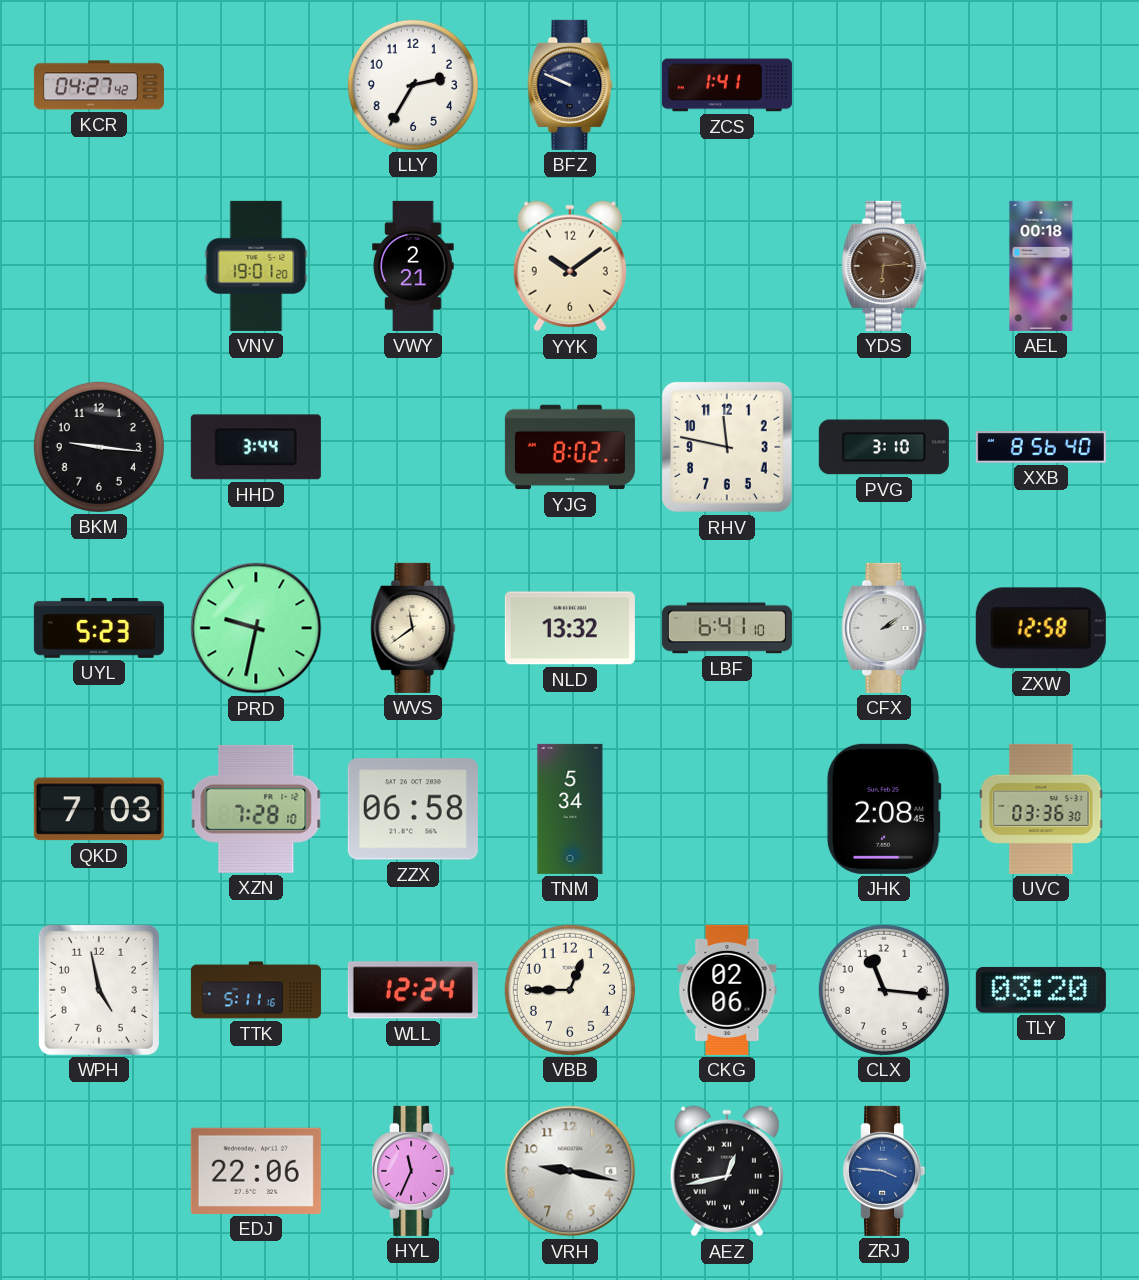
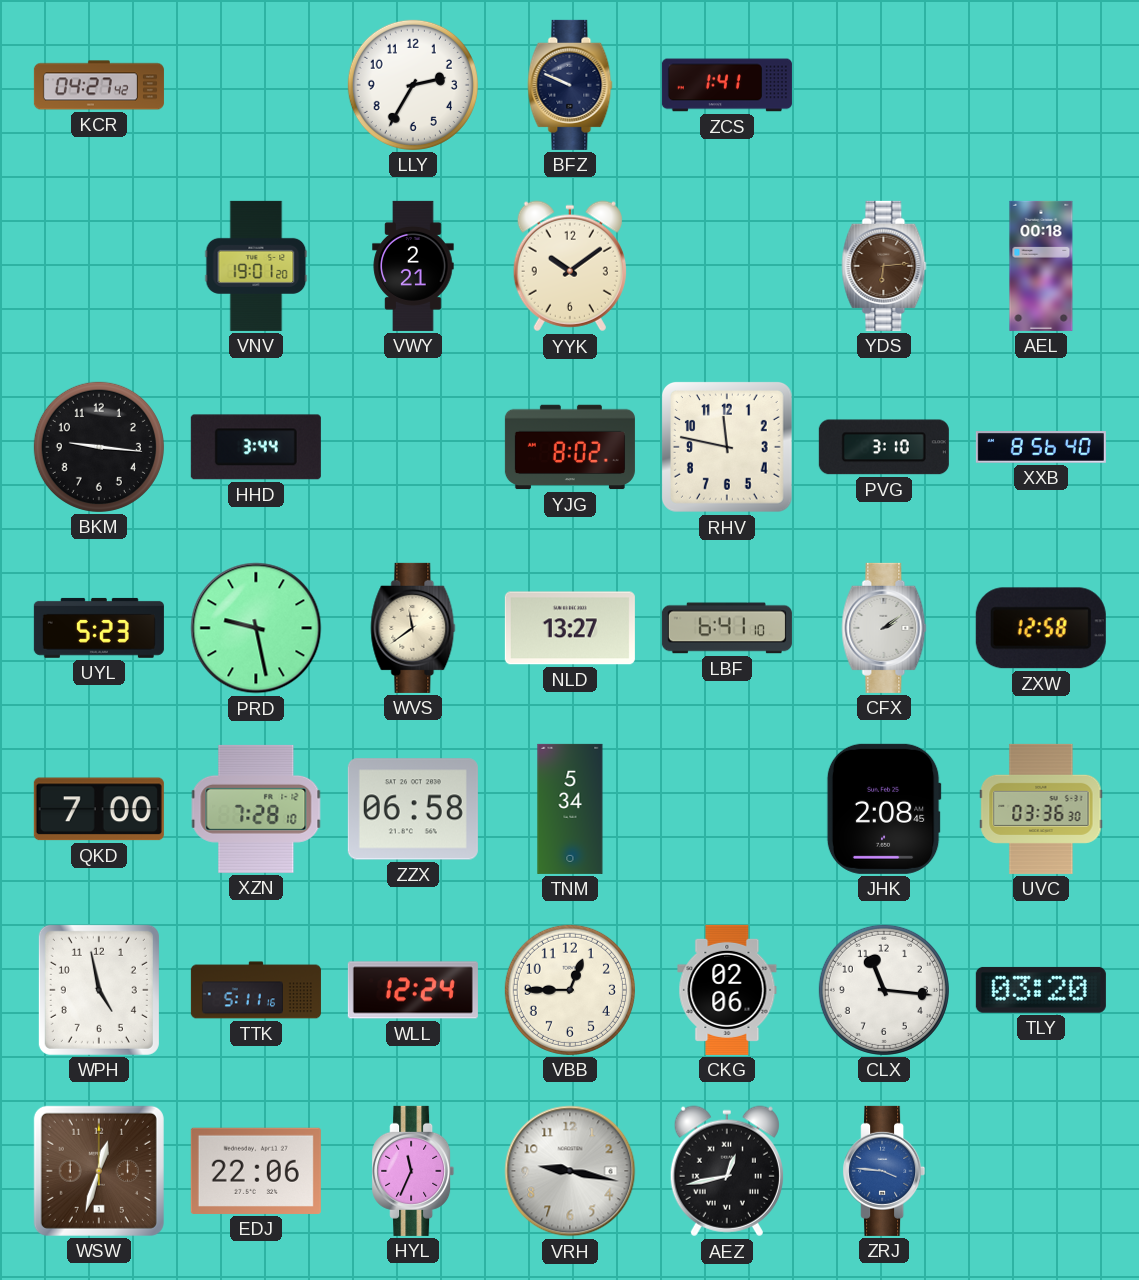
PRD: 9:32 -> 9:28 (256, 628)
NLD: 13:32 -> 13:27 (570, 628)
QKD: 7:03 -> 7:00 (99, 809)
WSW: none -> 12:33 (99, 1171)
